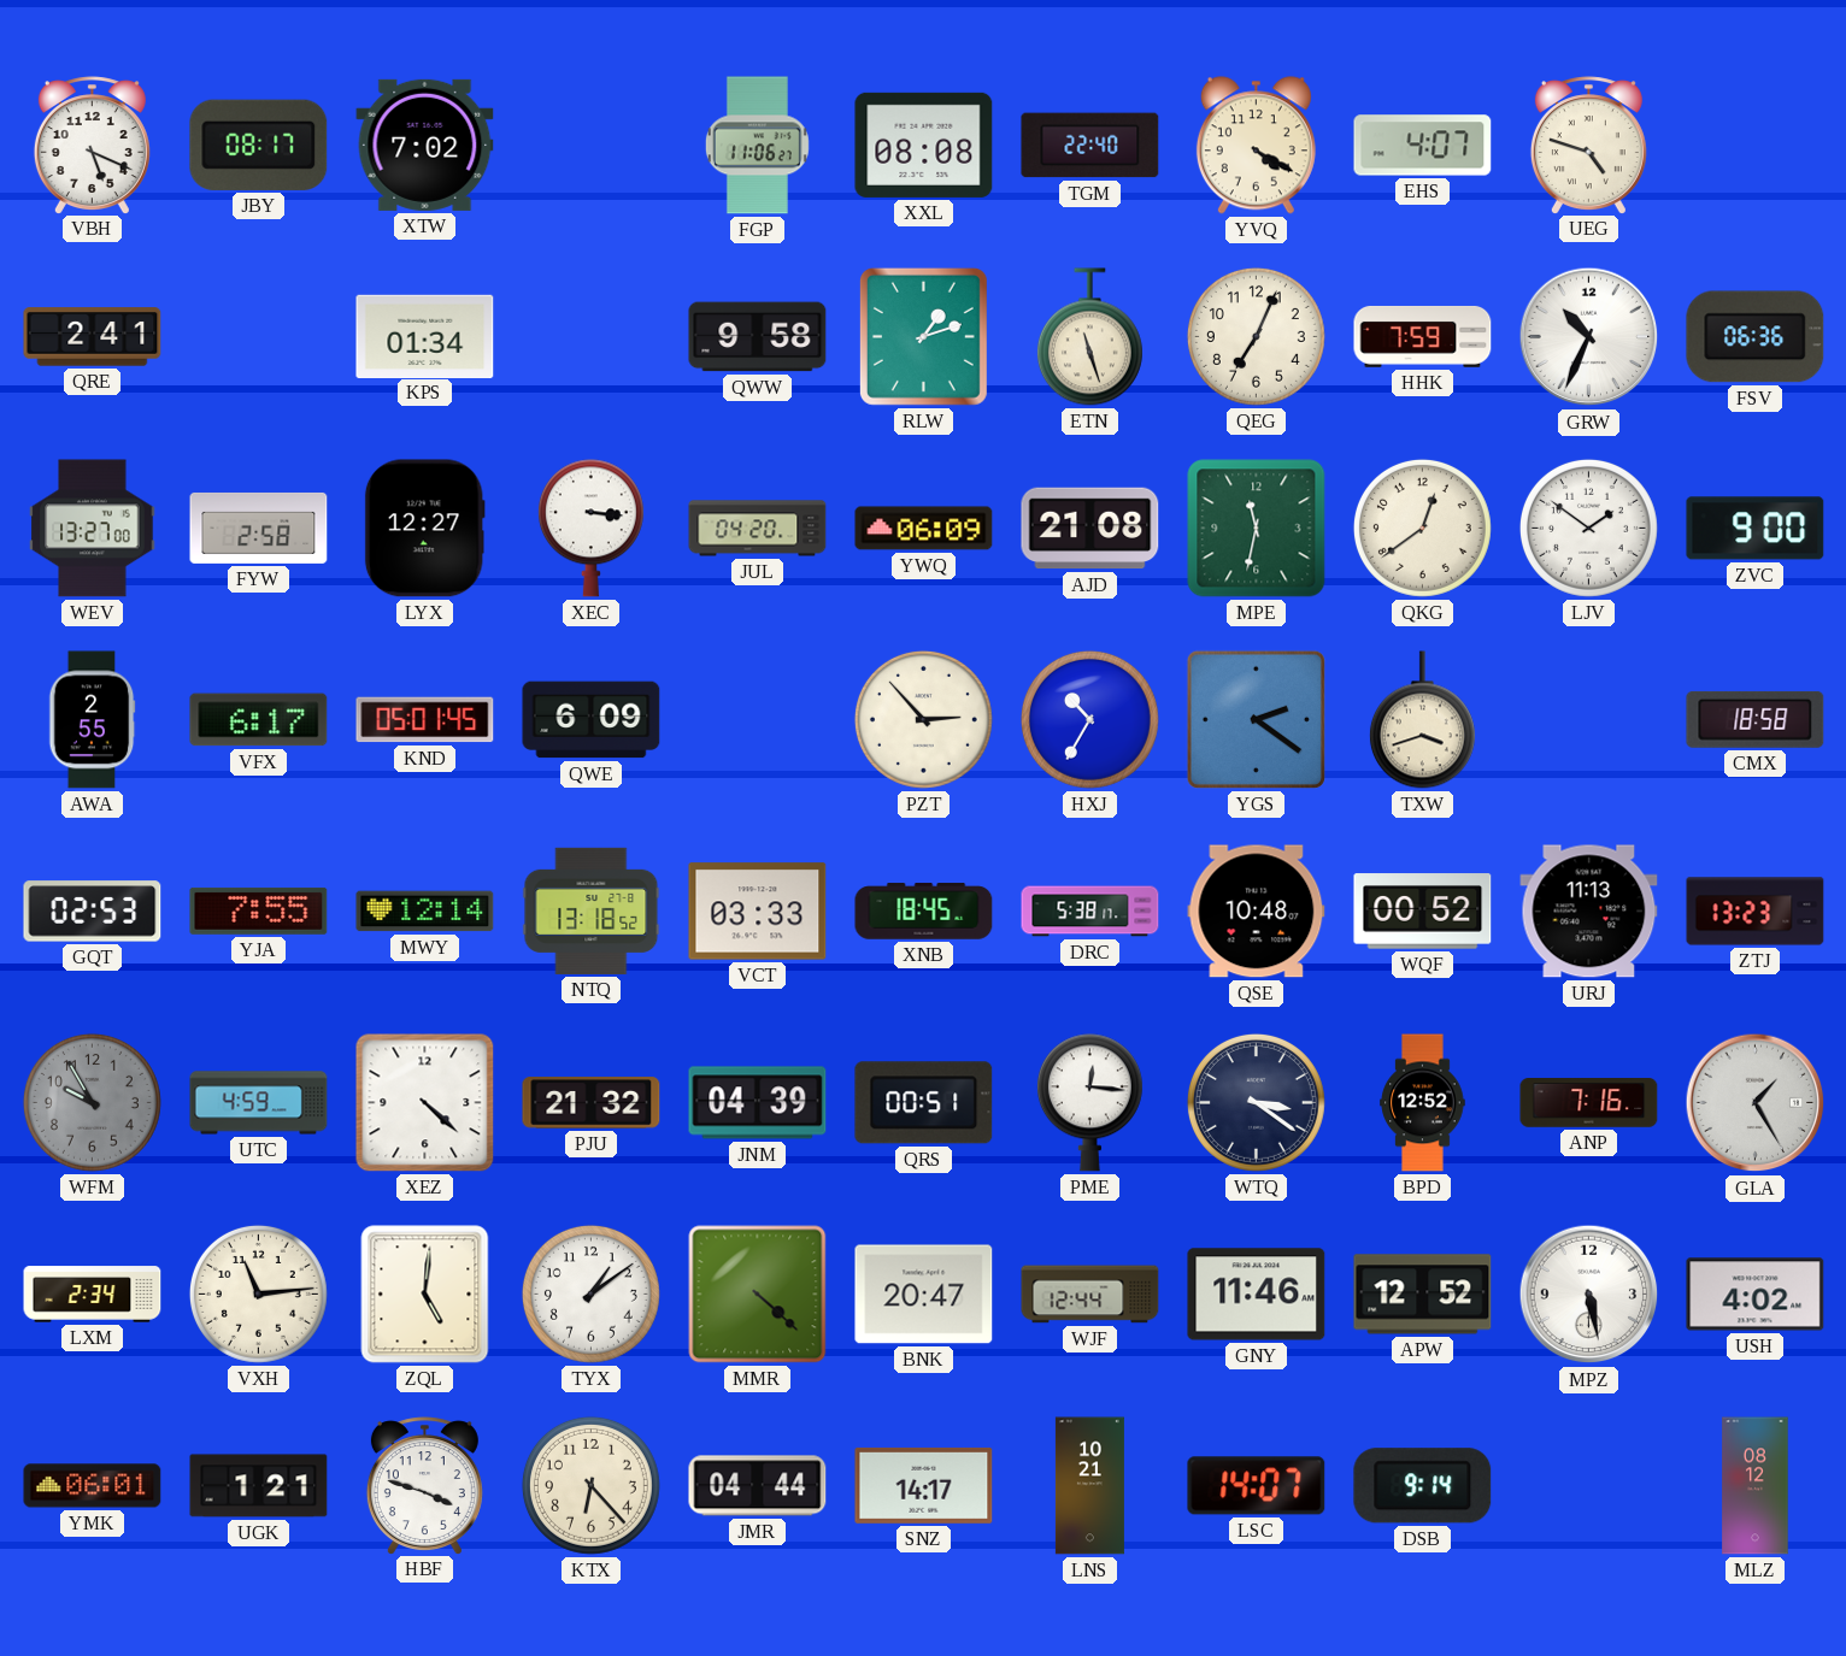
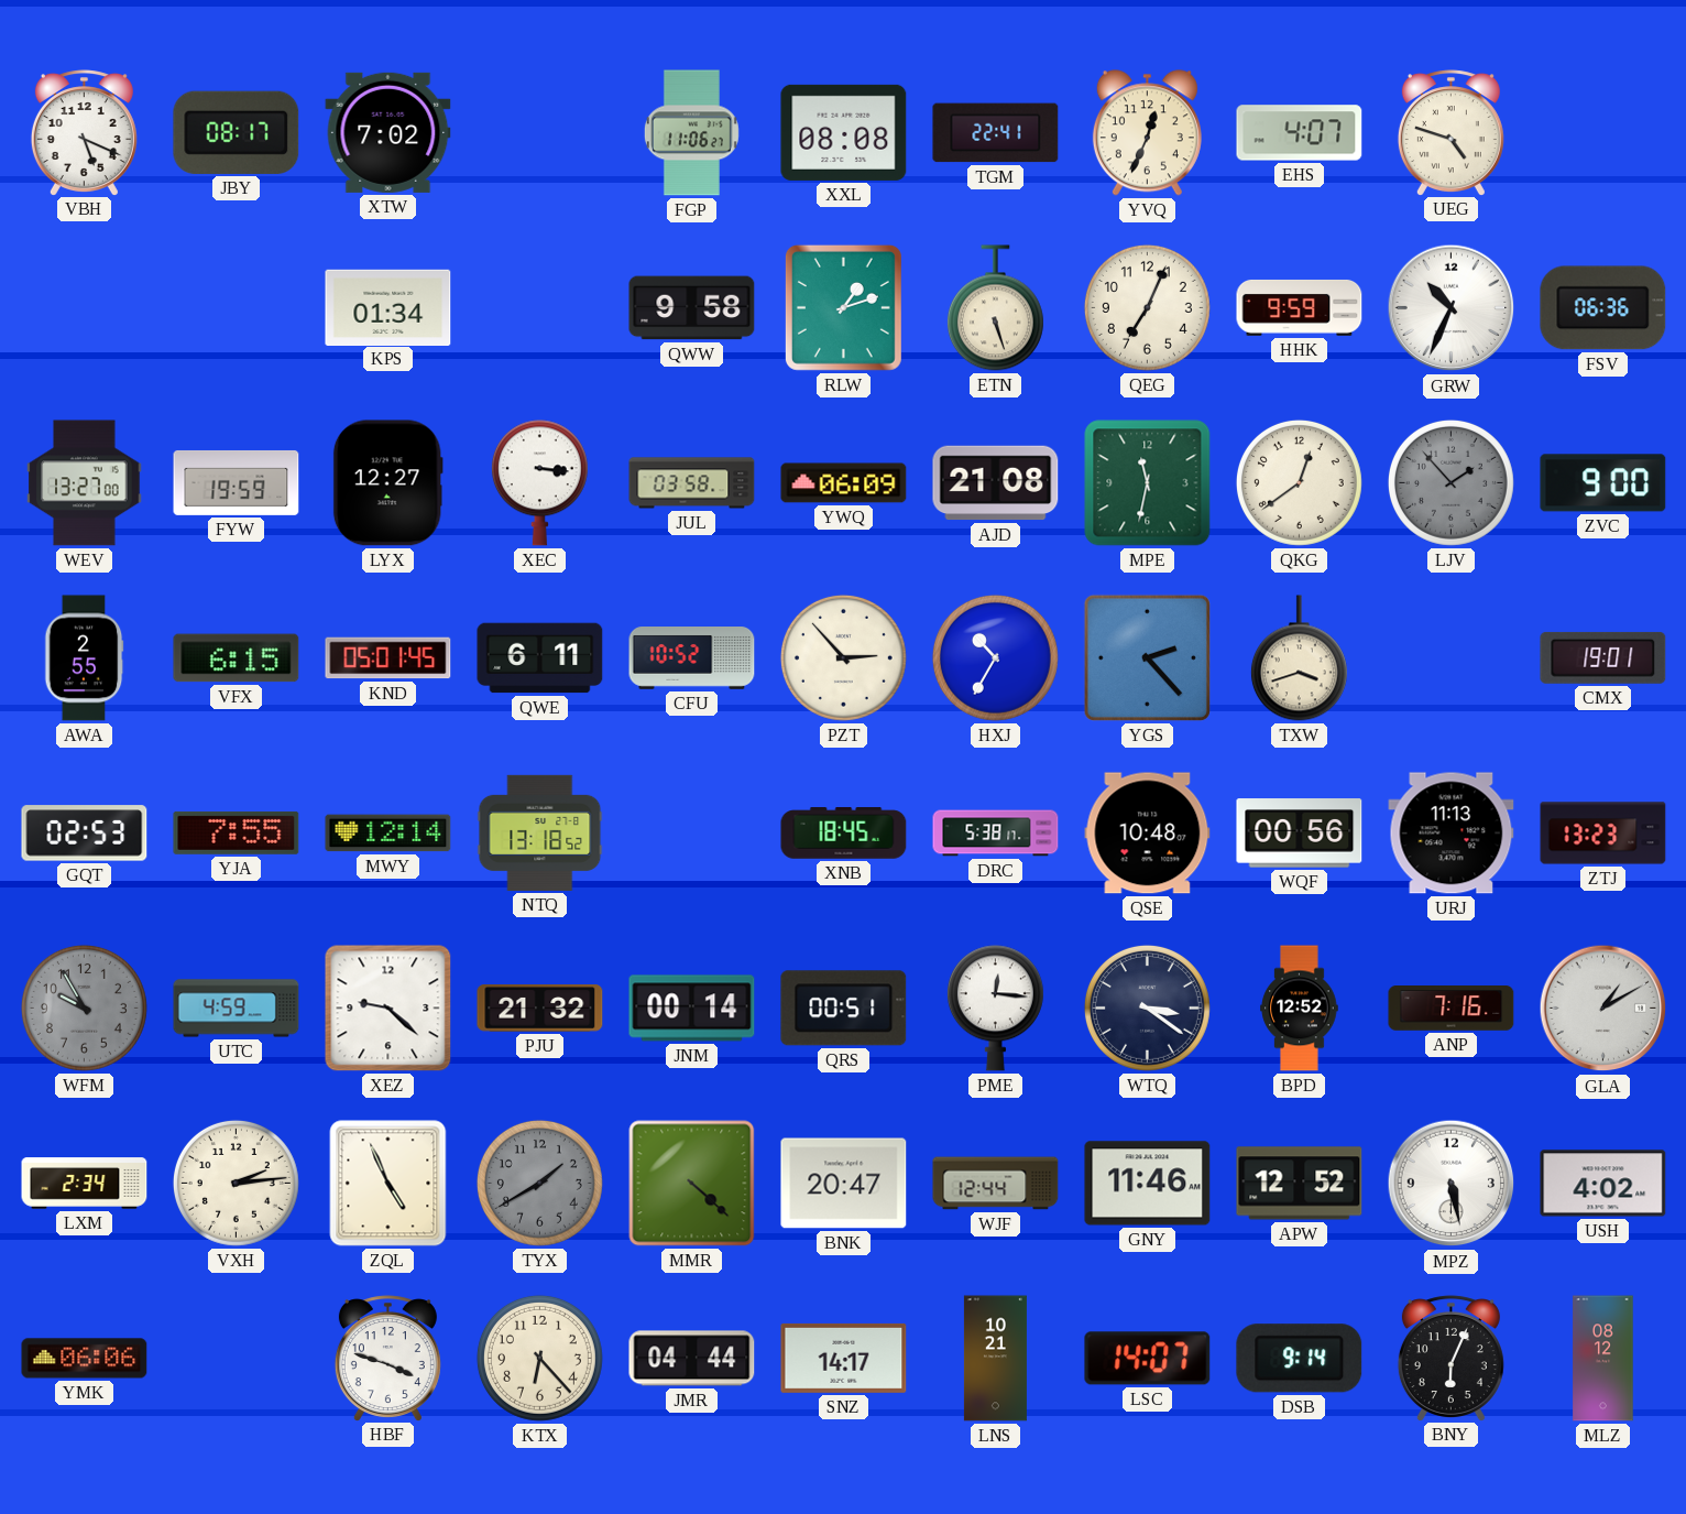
TGM: 22:40 -> 22:41 (996, 133)
YVQ: 4:20 -> 12:34 (1147, 133)
QRE: 2:41 -> none (93, 337)
ETN: 11:27 -> 5:27 (995, 308)
HHK: 7:59 -> 9:59 (1300, 307)
FYW: 2:58 -> 19:59 (237, 482)
JUL: 04:20 -> 03:58 (692, 483)
LJV: 1:51 -> 1:53 (1450, 482)
LJV dial: white -> grey (1450, 482)
VFX: 6:17 -> 6:15 (237, 658)
QWE: 6:09 -> 6:11 (540, 658)
CFU: none -> 10:52 (692, 658)
YGS: 2:21 -> 2:23 (1147, 657)
CMX: 18:58 -> 19:01 (1603, 657)
VCT: 03:33 -> none (758, 912)
WQF: 00:52 -> 00:56 (1300, 834)
XEZ: 4:22 -> 9:22 (388, 1009)
JNM: 04:39 -> 00:14 (692, 1009)
GLA: 1:25 -> 1:10 (1603, 1009)
VXH: 11:14 -> 2:14 (236, 1183)
ZQL: 5:01 -> 4:56 (388, 1184)
TYX: 1:09 -> 1:40 (539, 1183)
TYX dial: white -> grey (539, 1183)
YMK: 06:01 -> 06:06 (85, 1359)
UGK: 1:21 -> none (259, 1486)
BNY: none -> 6:04 (1450, 1358)
